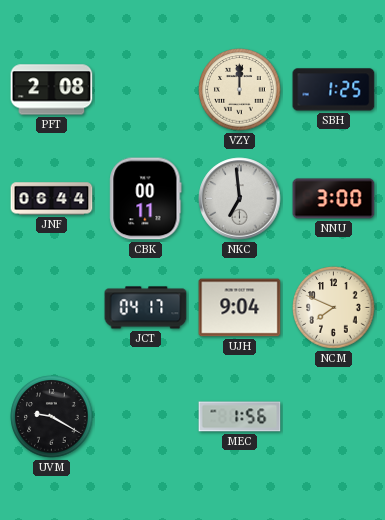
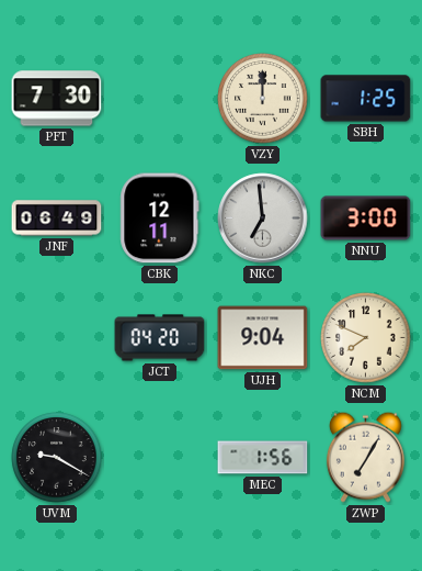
PFT: 2:08 -> 7:30 (57, 99)
JNF: 06:44 -> 06:49 (57, 219)
CBK: 00:11 -> 12:11 (160, 219)
JCT: 04:17 -> 04:20 (160, 338)
ZWP: none -> 7:05 (365, 457)
